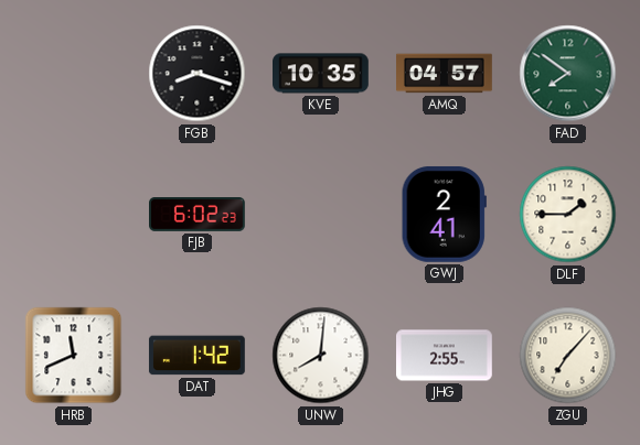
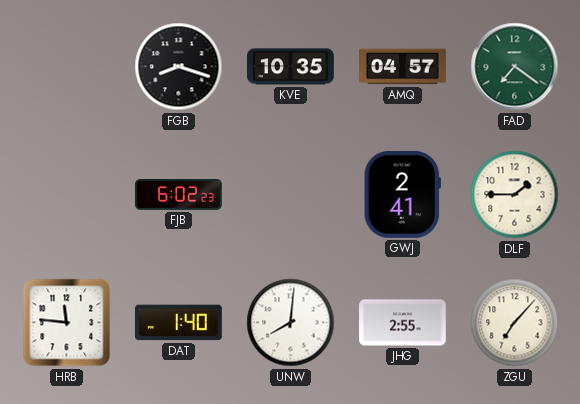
FAD: 7:51 -> 7:21 (515, 67)
HRB: 11:41 -> 11:46 (67, 323)
DAT: 1:42 -> 1:40 (178, 323)
